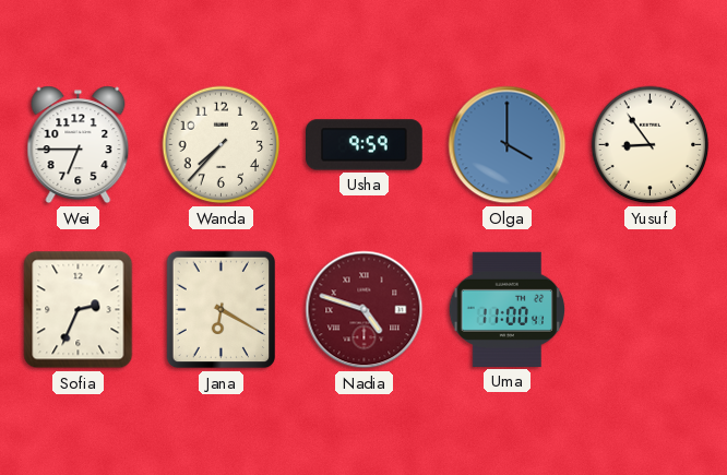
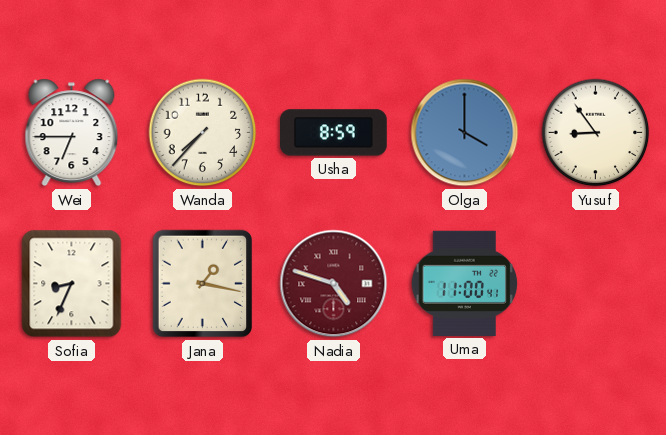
Usha: 9:59 -> 8:59 (334, 133)
Sofia: 2:34 -> 8:34 (72, 284)
Jana: 6:20 -> 1:17 (203, 284)
